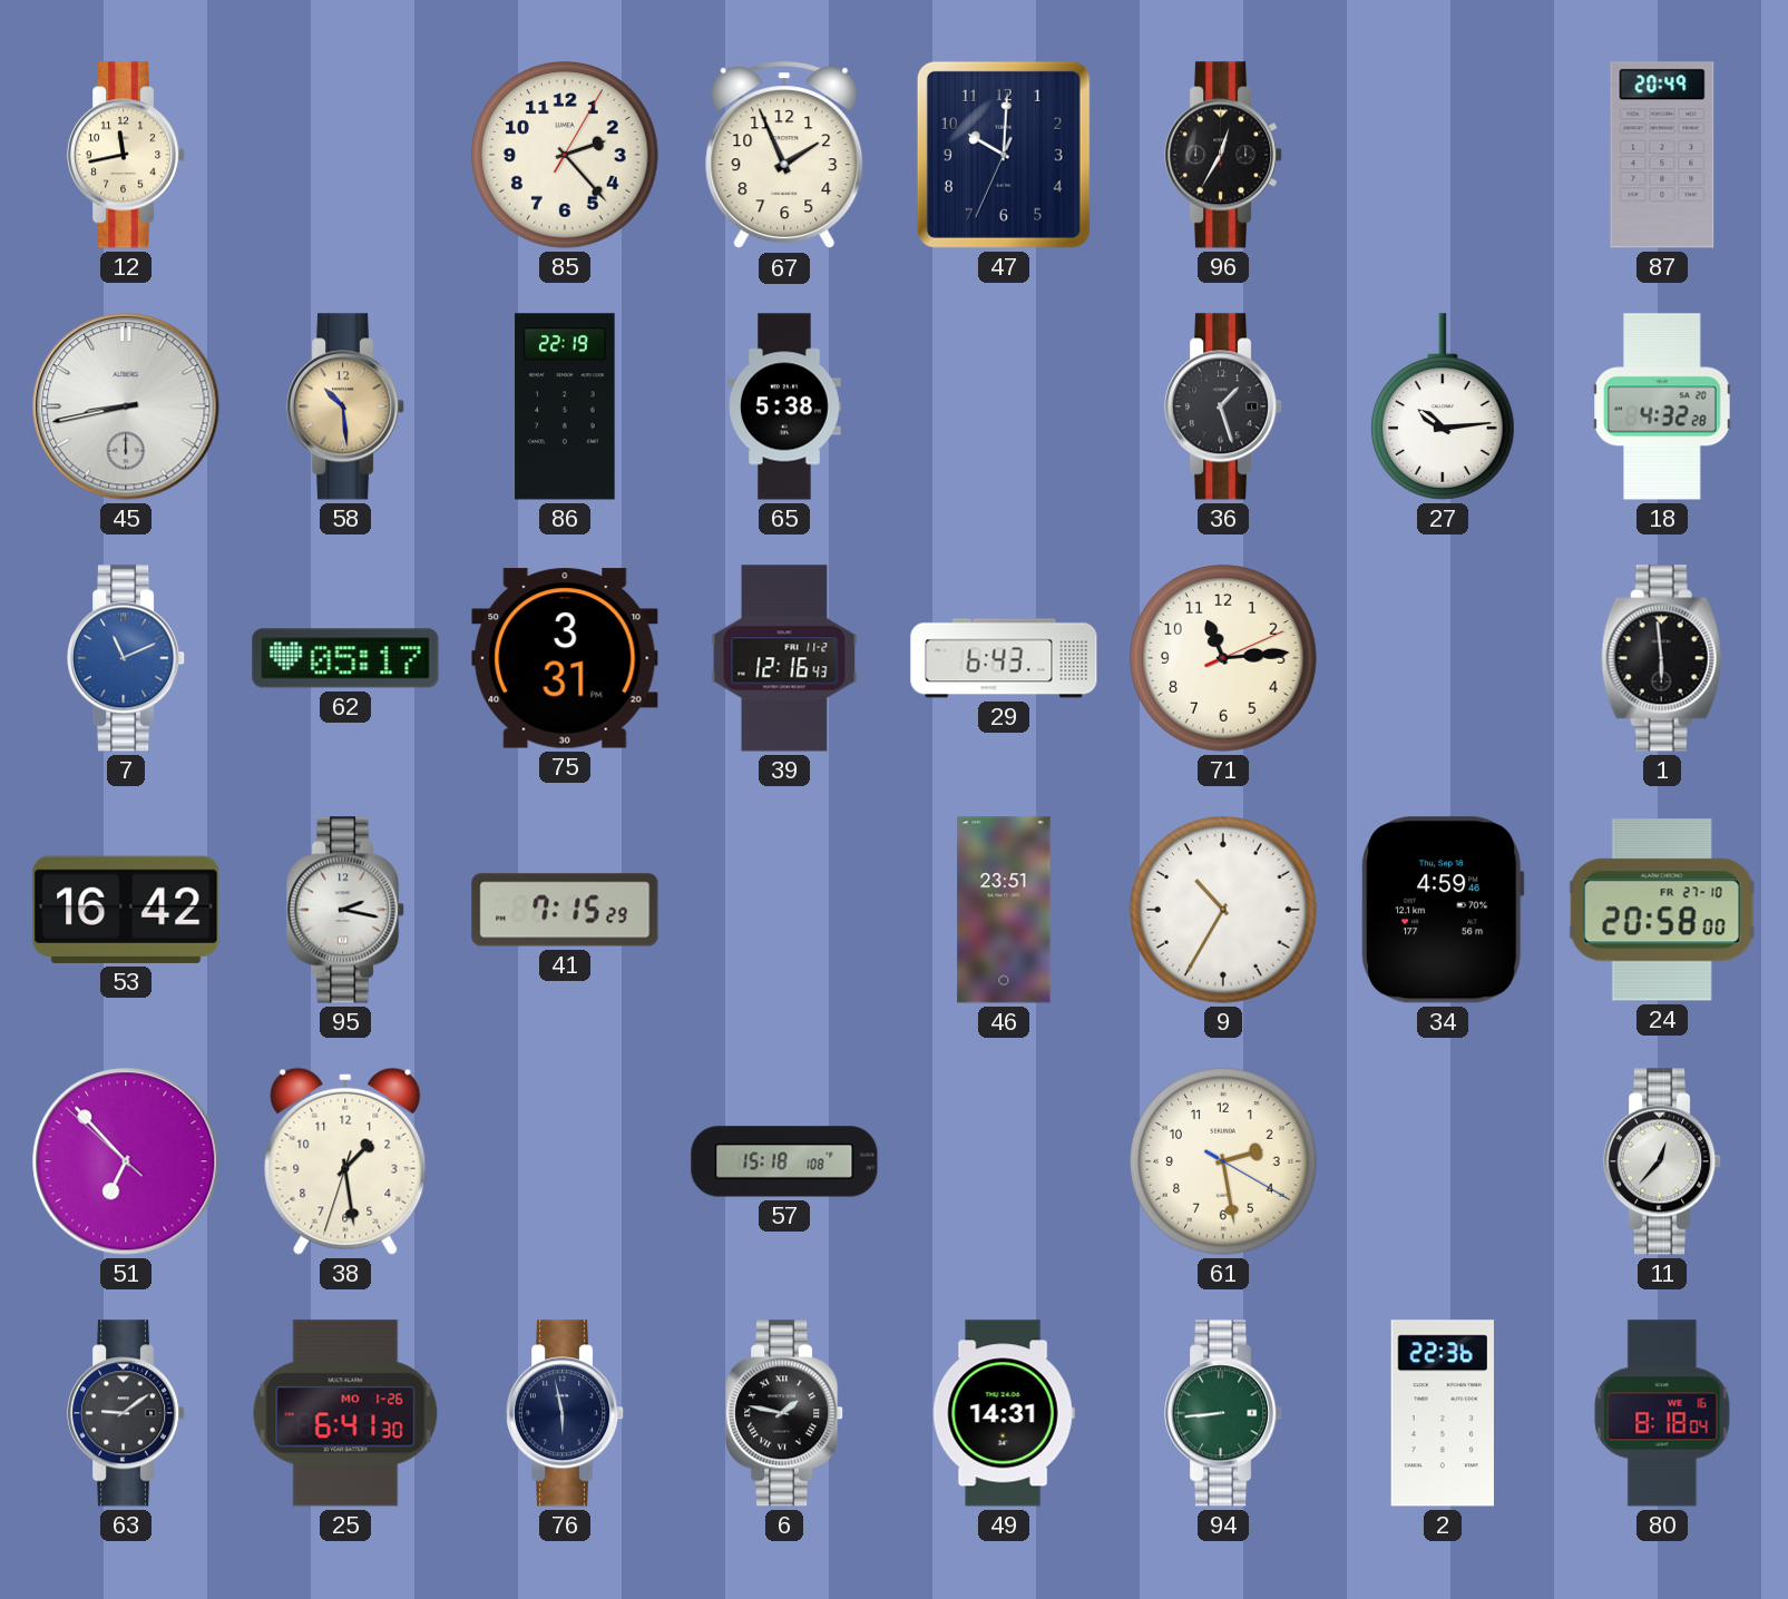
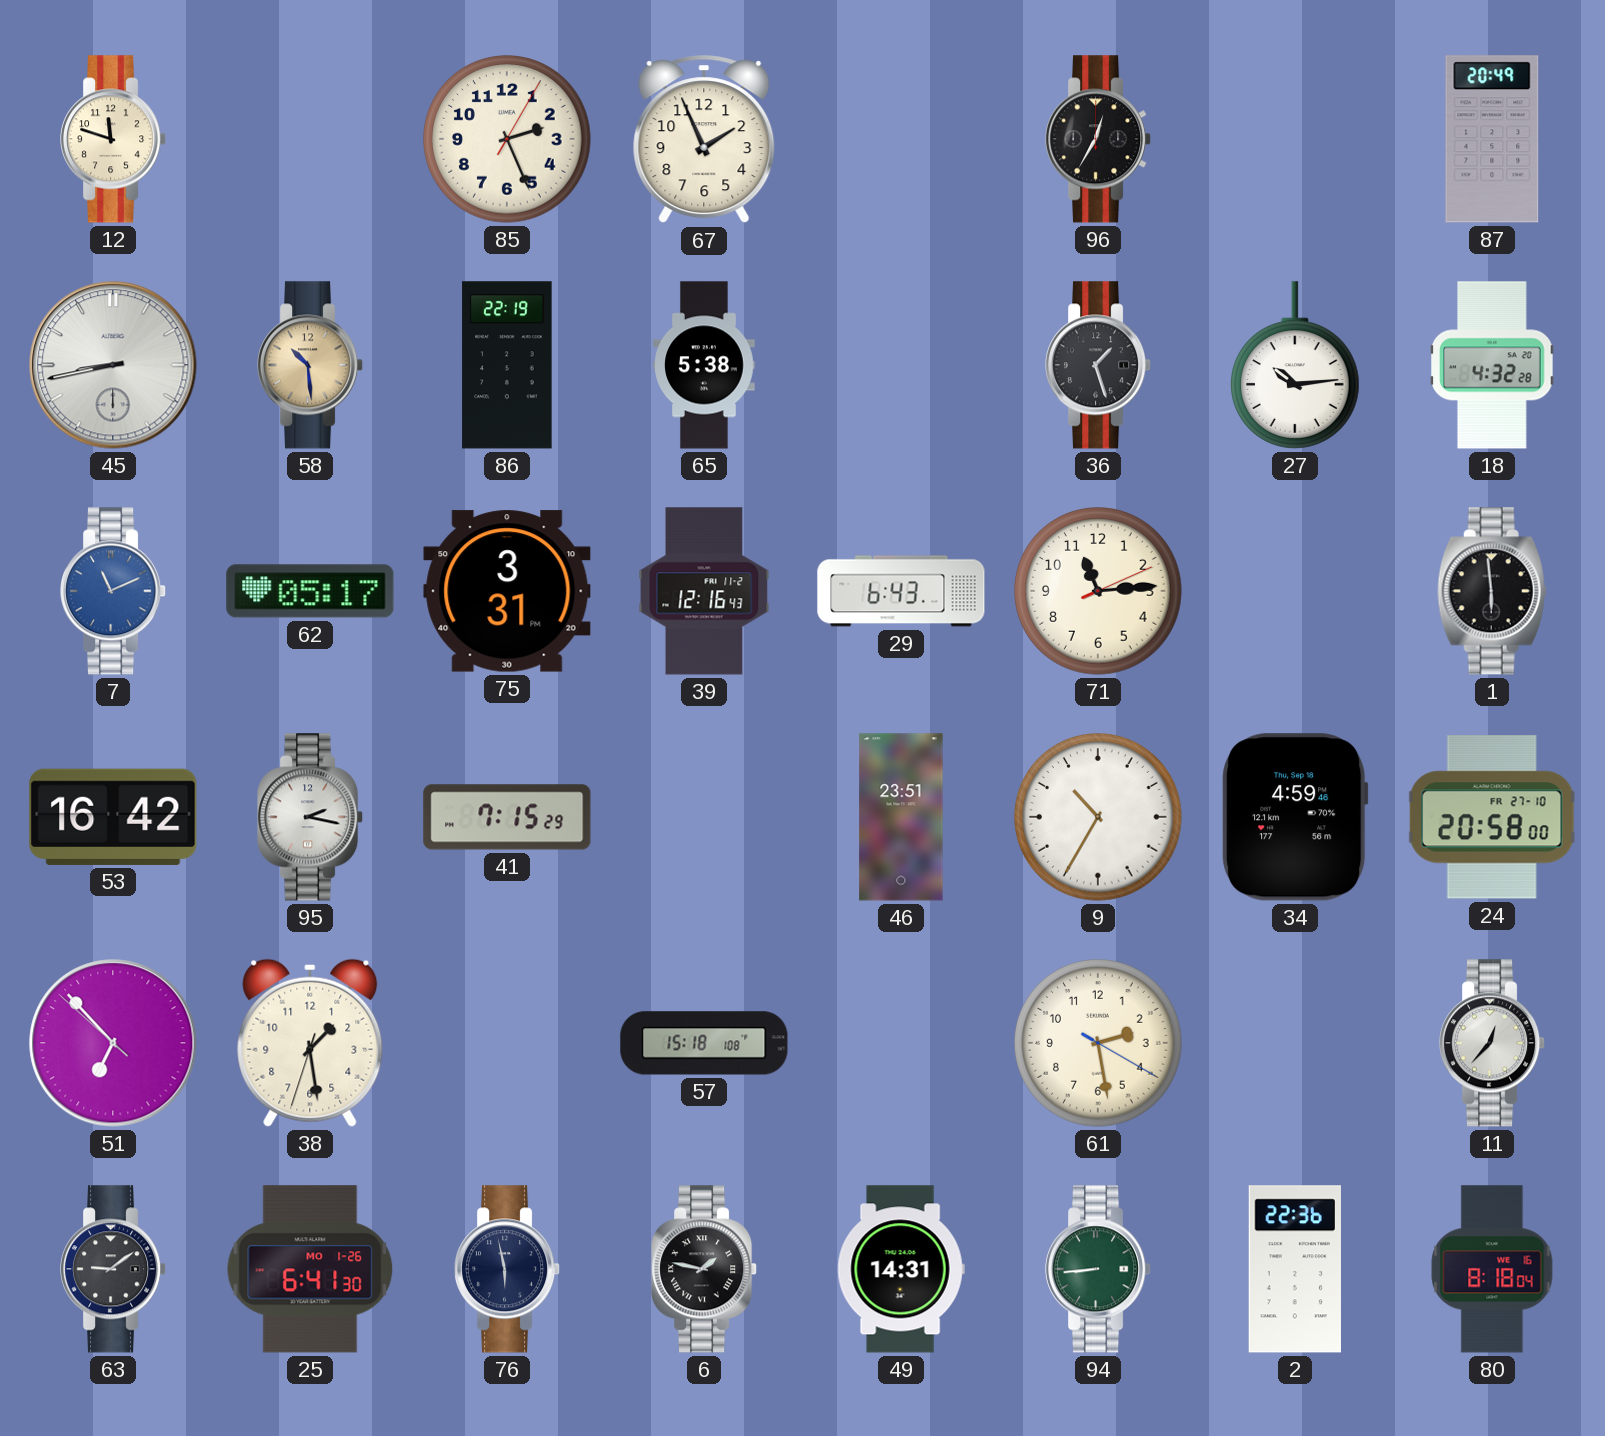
12: 11:43 -> 11:48 (114, 139)
85: 2:23 -> 2:26 (507, 139)
47: 10:00 -> none (1004, 155)
